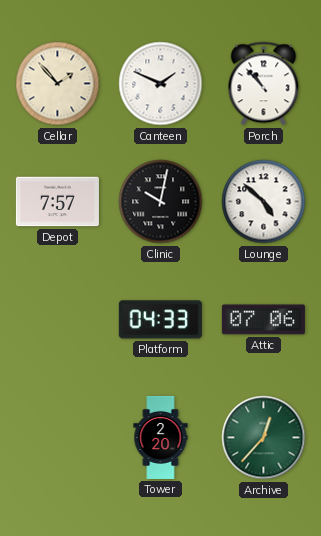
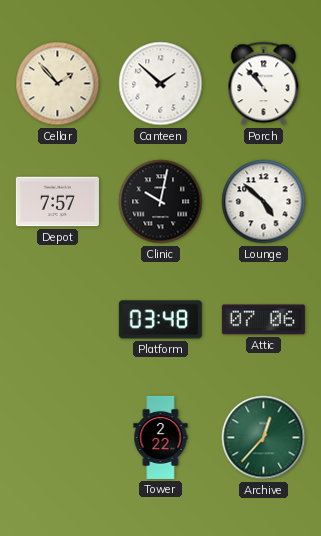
Canteen: 1:49 -> 1:52 (161, 84)
Platform: 04:33 -> 03:48 (160, 320)
Tower: 2:20 -> 2:22 (161, 437)
